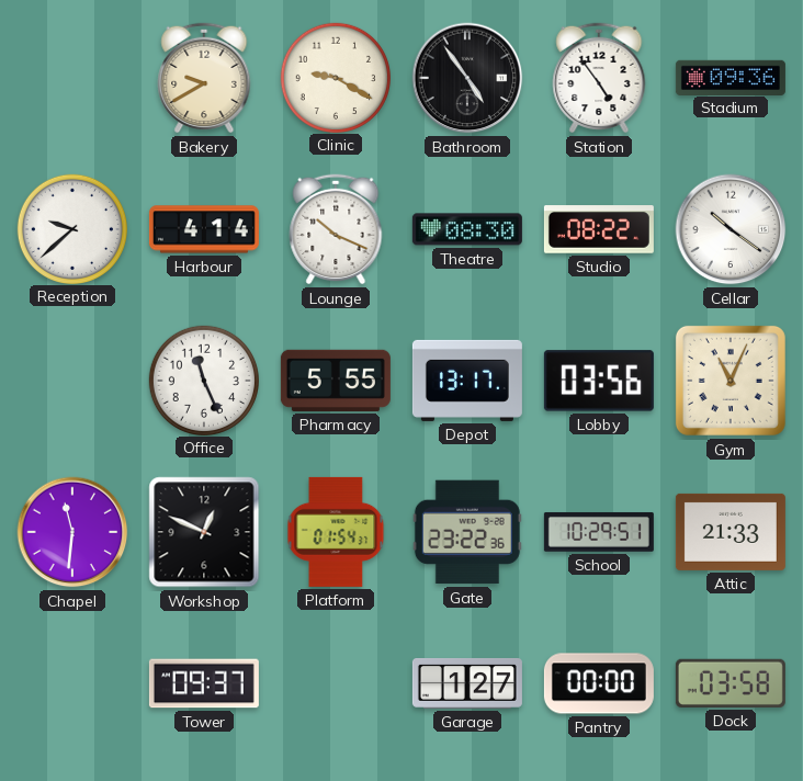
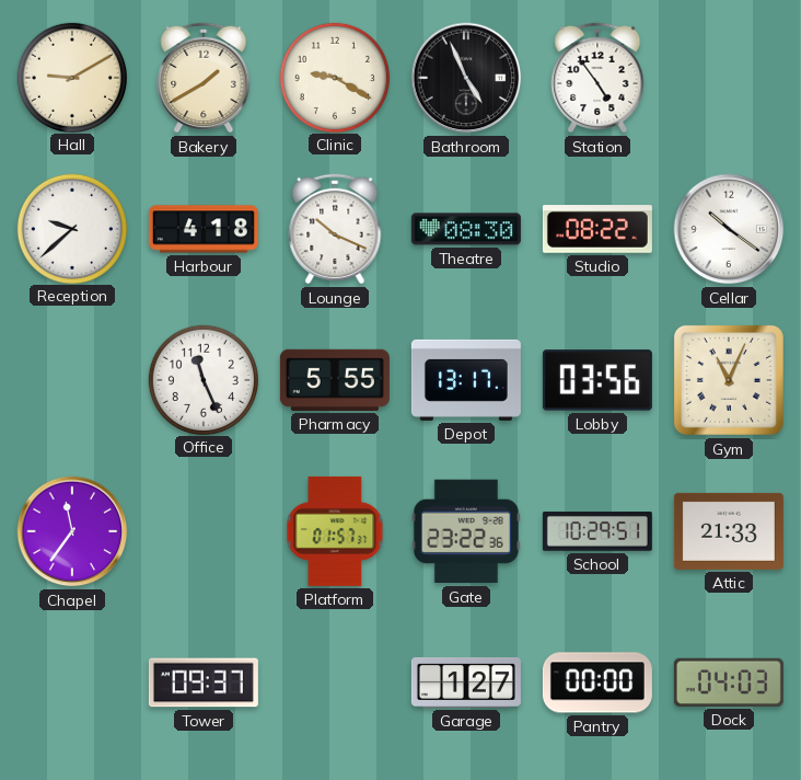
Hall: none -> 9:10 (71, 77)
Bakery: 9:40 -> 1:40 (204, 78)
Bathroom: 4:54 -> 4:56 (466, 78)
Stadium: 09:36 -> none (731, 77)
Harbour: 4:14 -> 4:18 (204, 229)
Chapel: 11:31 -> 11:36 (72, 531)
Workshop: 12:49 -> none (204, 532)
Platform: 01:54 -> 01:57 (335, 531)
Dock: 03:58 -> 04:03 (729, 682)
